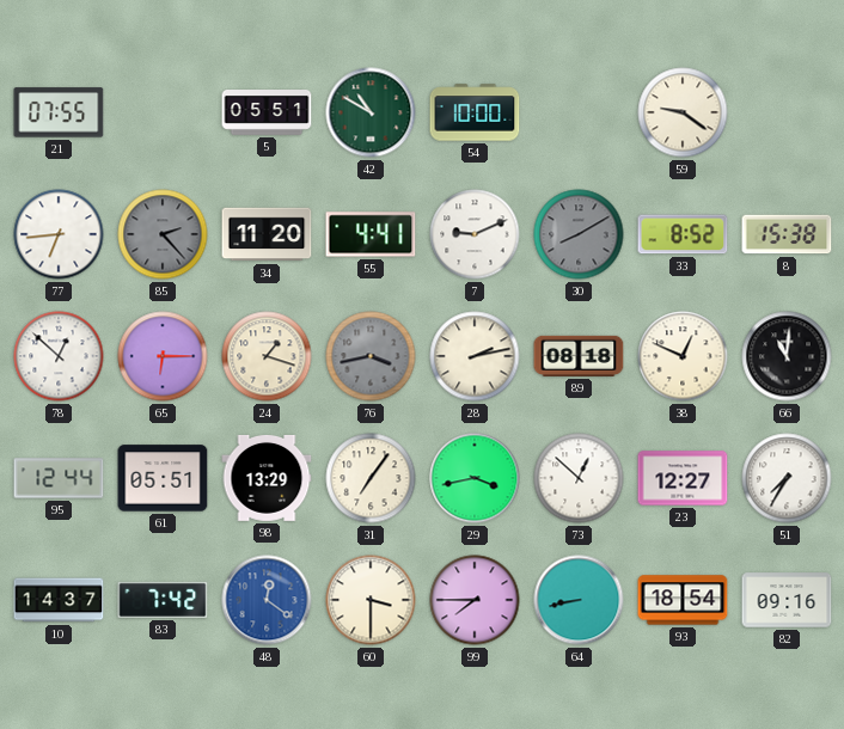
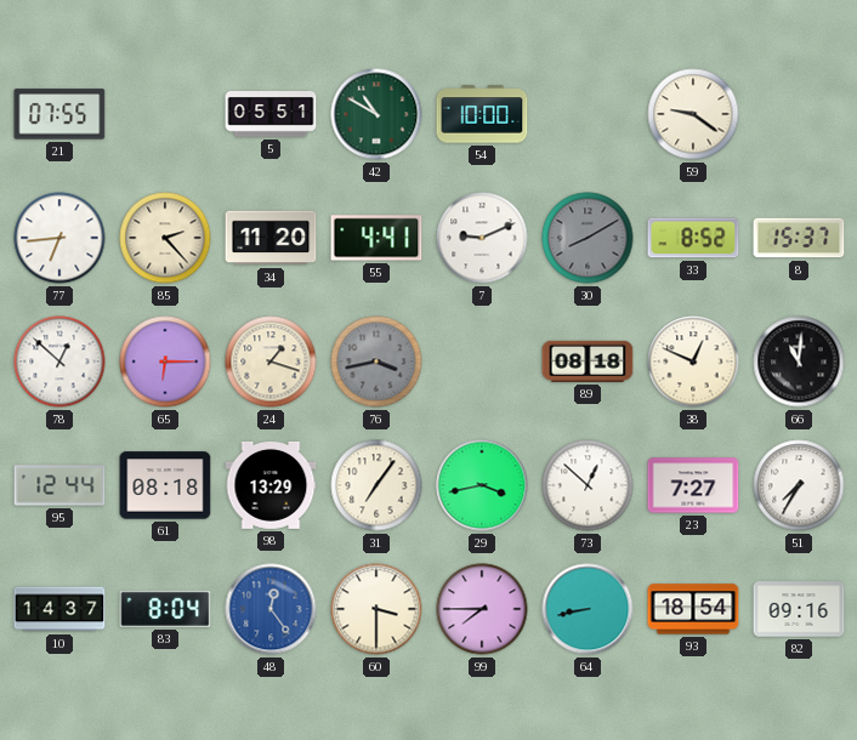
85 dial: grey -> cream (165, 238)
8: 15:38 -> 15:37 (799, 238)
28: 2:13 -> none (475, 356)
61: 05:51 -> 08:18 (165, 485)
23: 12:27 -> 7:27 (693, 485)
83: 7:42 -> 8:04 (165, 609)
48: 12:21 -> 12:24 (271, 609)
